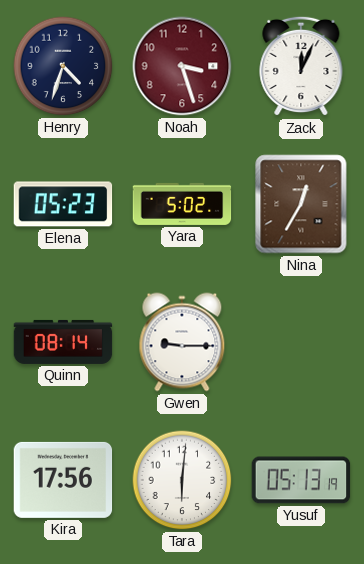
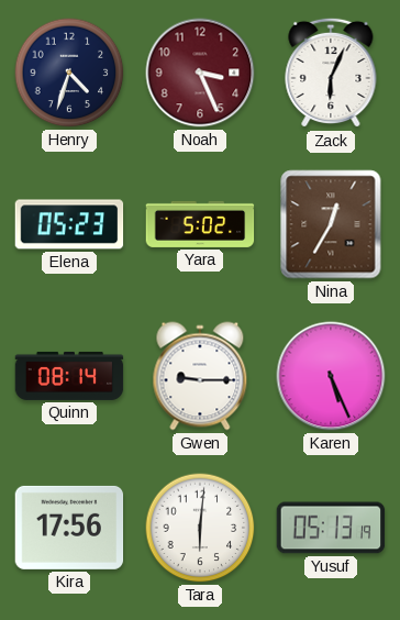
Noah: 3:27 -> 3:26 (200, 73)
Zack: 12:04 -> 6:04 (331, 73)
Karen: none -> 5:26 (331, 376)
